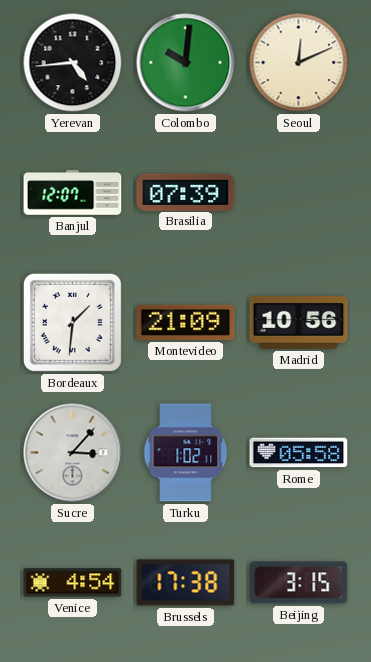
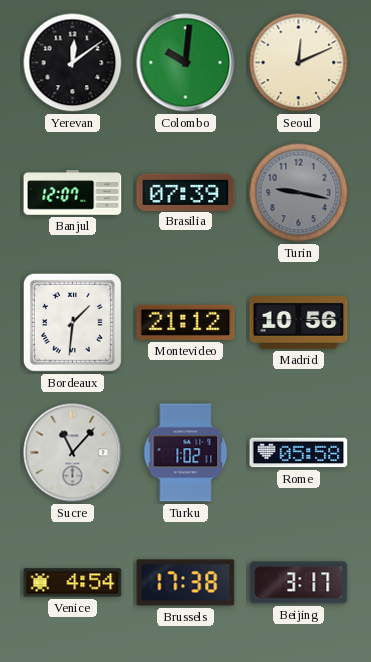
Yerevan: 4:44 -> 12:09 (73, 63)
Turin: none -> 9:17 (299, 193)
Montevideo: 21:09 -> 21:12 (186, 322)
Sucre: 3:07 -> 11:07 (73, 453)
Beijing: 3:15 -> 3:17 (299, 583)
